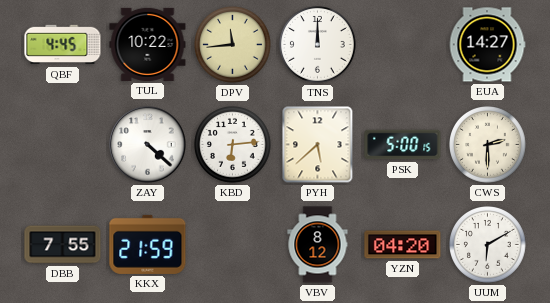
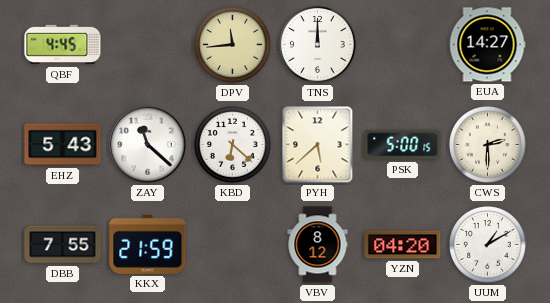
TUL: 10:22 -> none (148, 44)
EHZ: none -> 5:43 (63, 145)
ZAY: 4:22 -> 11:22 (148, 145)
KBD: 6:14 -> 6:22 (233, 145)
UUM: 6:10 -> 1:10 (488, 245)
